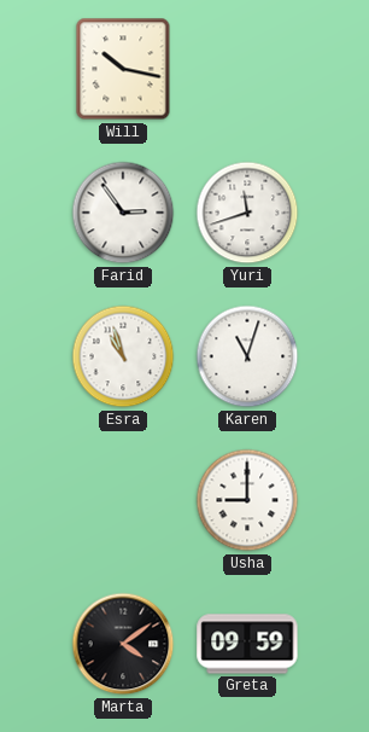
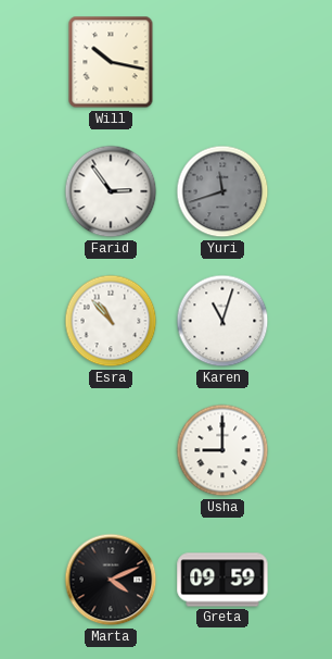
Yuri dial: white -> grey (222, 191)
Esra: 10:57 -> 10:53 (111, 321)
Marta: 4:09 -> 4:11 (111, 580)
